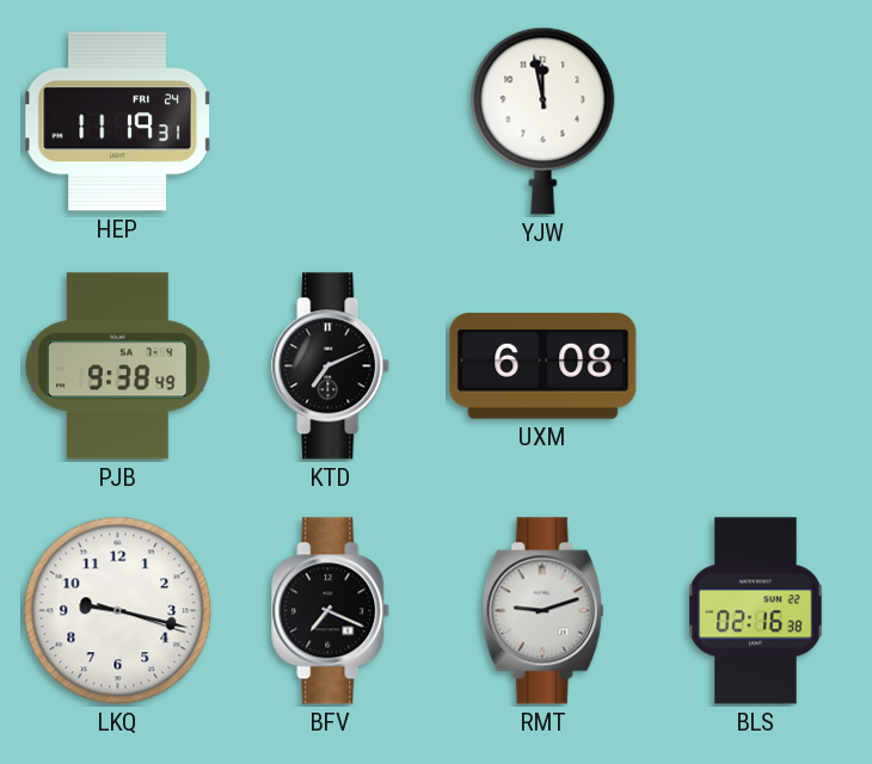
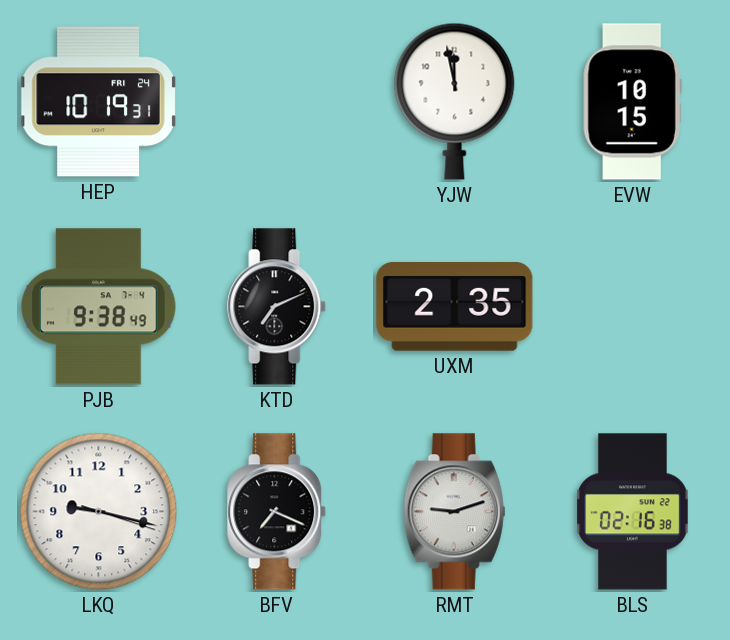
HEP: 11:19 -> 10:19 (98, 102)
EVW: none -> 10:15 (632, 102)
UXM: 6:08 -> 2:35 (455, 307)
